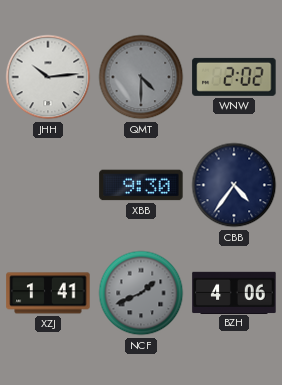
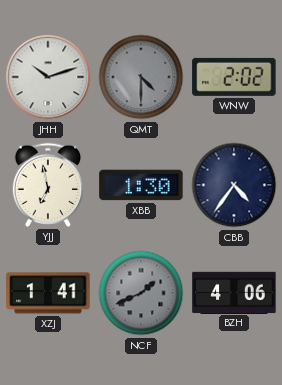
JHH: 10:14 -> 10:12 (48, 77)
YJJ: none -> 6:58 (48, 185)
XBB: 9:30 -> 1:30 (141, 185)
